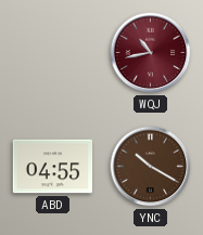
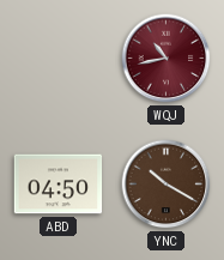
ABD: 04:55 -> 04:50 (59, 185)
